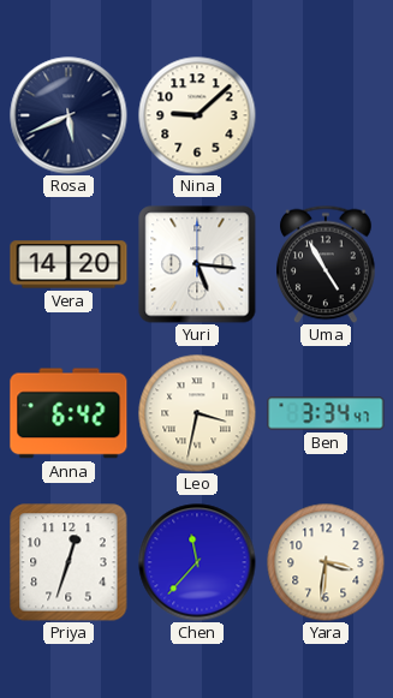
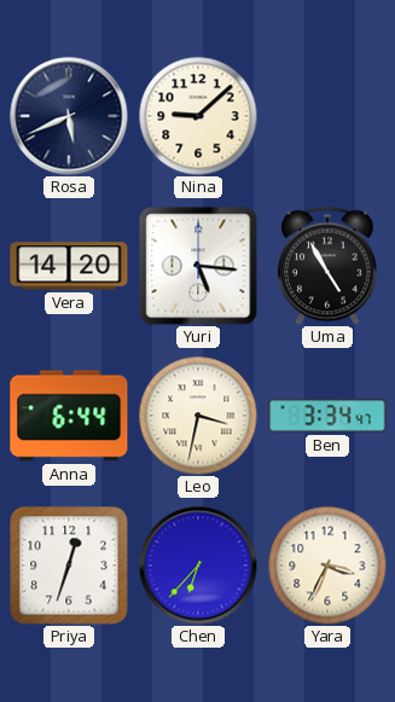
Anna: 6:42 -> 6:44 (69, 416)
Chen: 11:37 -> 6:37 (198, 565)
Yara: 3:31 -> 3:34 (327, 565)
